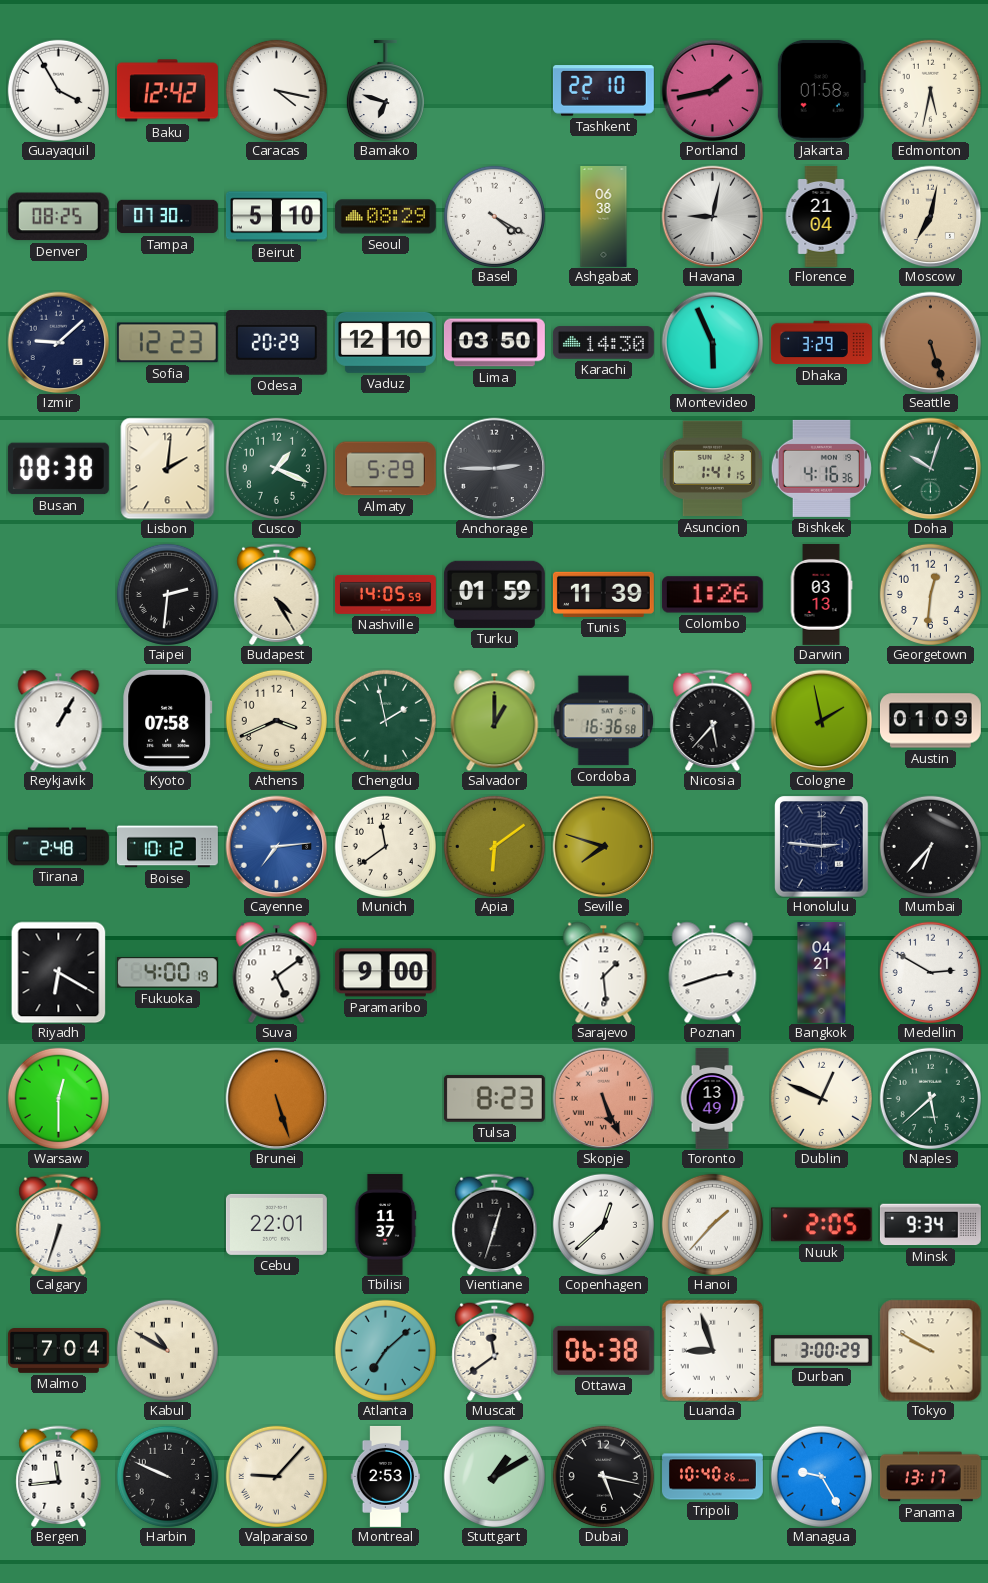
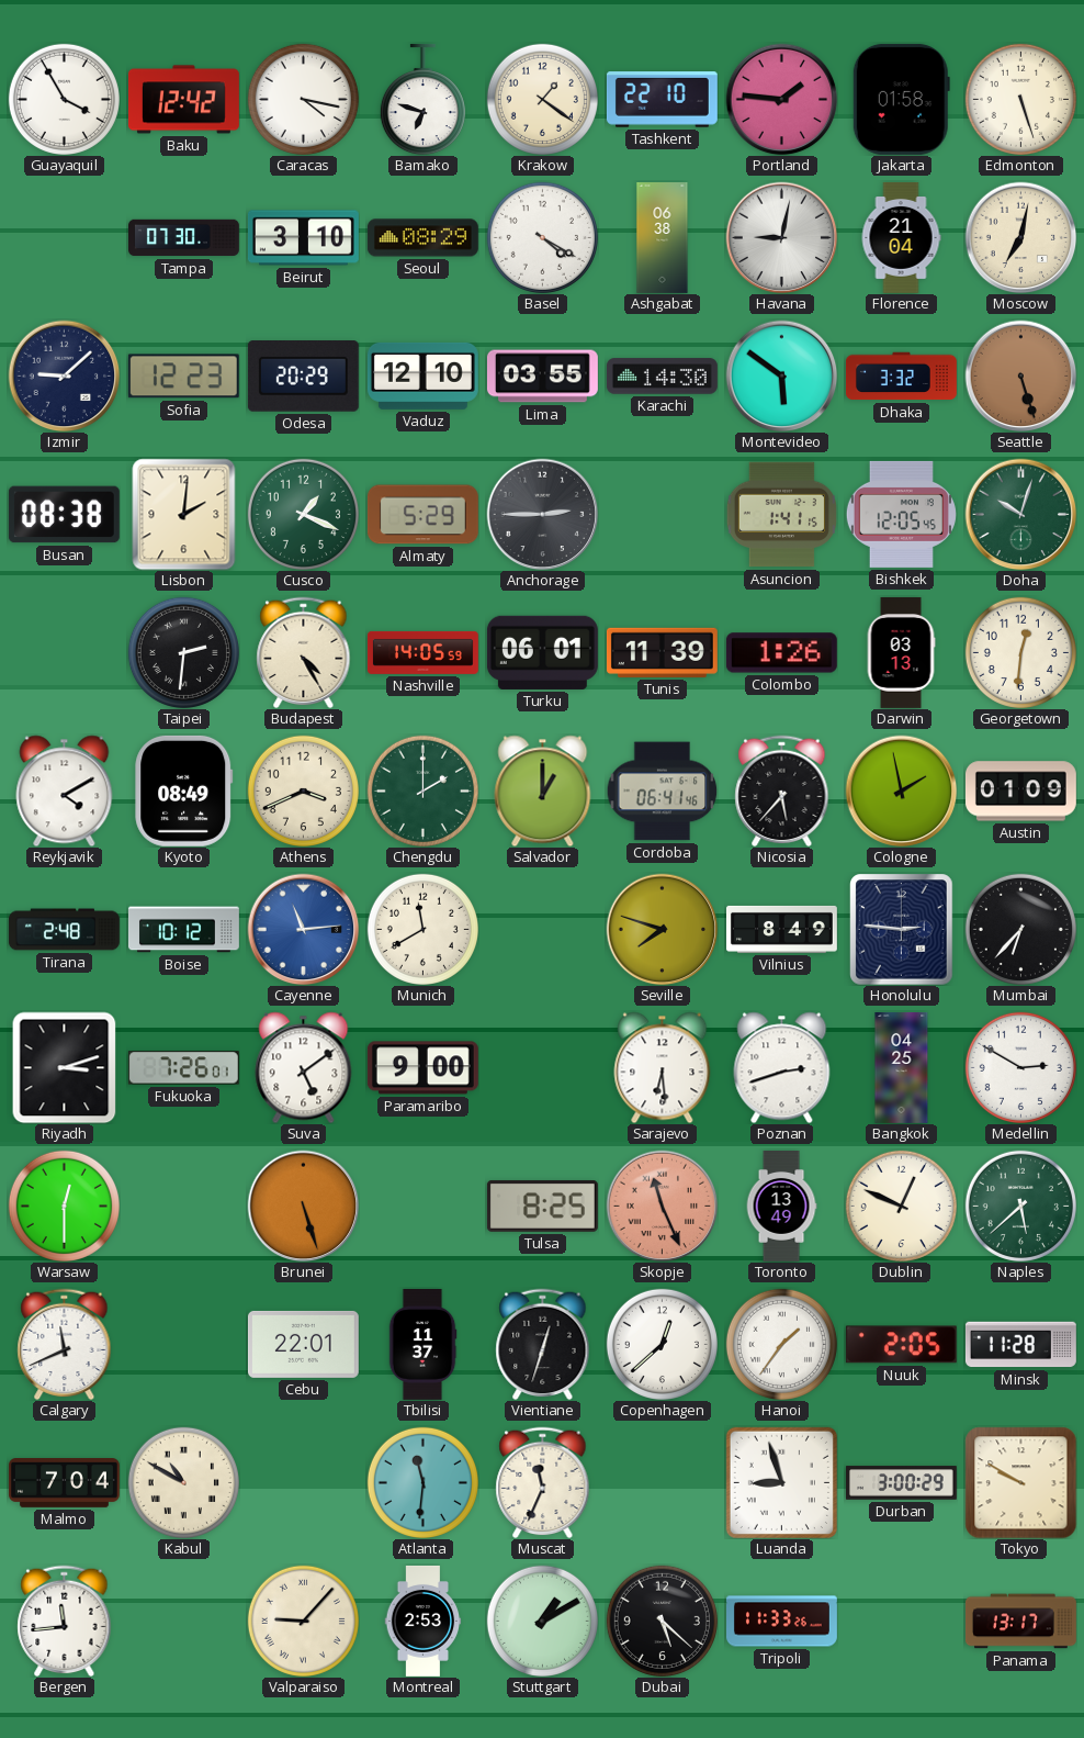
Krakow: none -> 1:21 (542, 99)
Portland: 1:43 -> 1:46 (781, 99)
Edmonton: 5:32 -> 5:27 (1020, 99)
Denver: 08:25 -> none (58, 217)
Beirut: 5:10 -> 3:10 (303, 238)
Lima: 03:50 -> 03:55 (542, 377)
Montevideo: 5:56 -> 5:51 (781, 375)
Dhaka: 3:29 -> 3:32 (901, 377)
Bishkek: 4:16 -> 12:05 (901, 514)
Turku: 01:59 -> 06:01 (542, 652)
Reykjavik: 1:05 -> 4:10 (65, 790)
Kyoto: 07:58 -> 08:49 (184, 790)
Chengdu: 1:58 -> 2:00 (422, 790)
Cordoba: 16:36 -> 06:41 (662, 792)
Cayenne: 7:14 -> 11:14 (303, 929)
Munich: 11:39 -> 11:40 (422, 929)
Apia: 6:09 -> none (494, 846)
Vilnius: none -> 8:49 (782, 929)
Riyadh: 6:20 -> 3:12 (65, 1067)
Fukuoka: 4:00 -> 7:26 (183, 1068)
Sarajevo: 1:29 -> 6:29 (663, 1067)
Bangkok: 04:21 -> 04:25 (902, 1068)
Tulsa: 8:23 -> 8:25 (542, 1207)
Skopje: 5:26 -> 11:26 (662, 1206)
Calgary: 6:33 -> 11:41 (65, 1344)
Hanoi: 1:37 -> 1:36 (781, 1344)
Minsk: 9:34 -> 11:28 (1020, 1345)
Atlanta: 7:08 -> 11:31 (422, 1482)
Muscat: 11:39 -> 11:34 (543, 1482)
Ottawa: 06:38 -> none (603, 1350)
Harbin: 9:49 -> none (167, 1476)
Dubai: 5:17 -> 5:22 (662, 1621)
Tripoli: 10:40 -> 11:33 (782, 1622)
Managua: 9:25 -> none (821, 1476)
